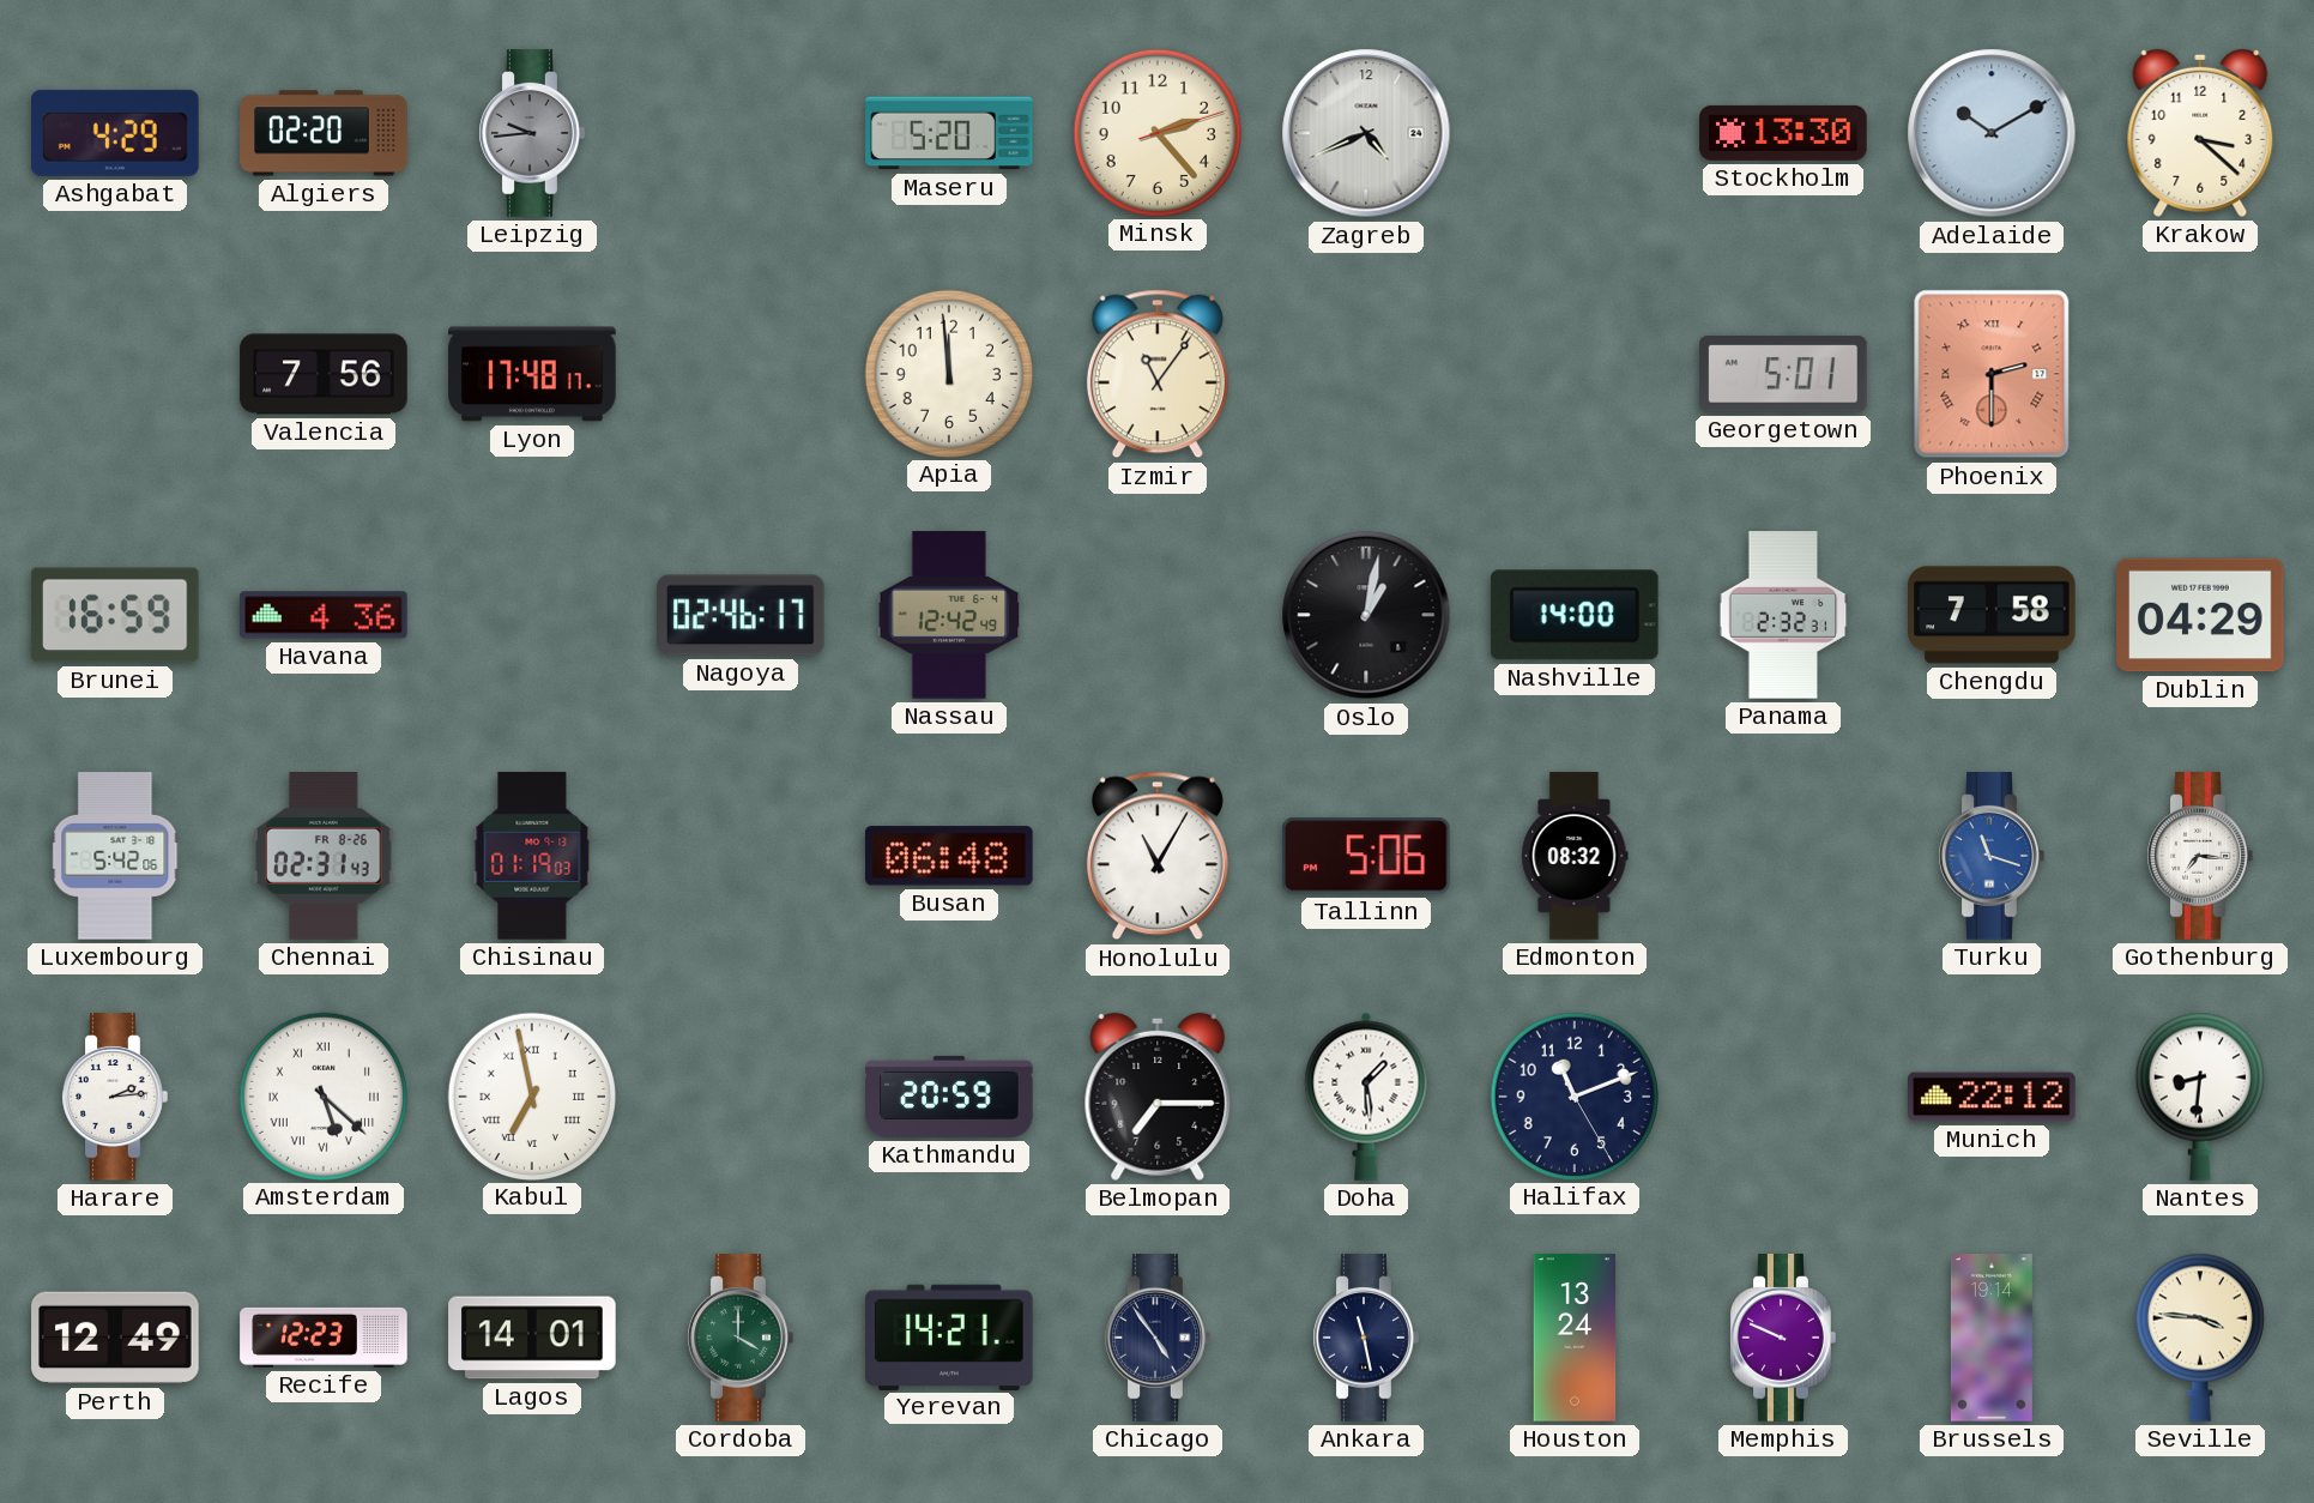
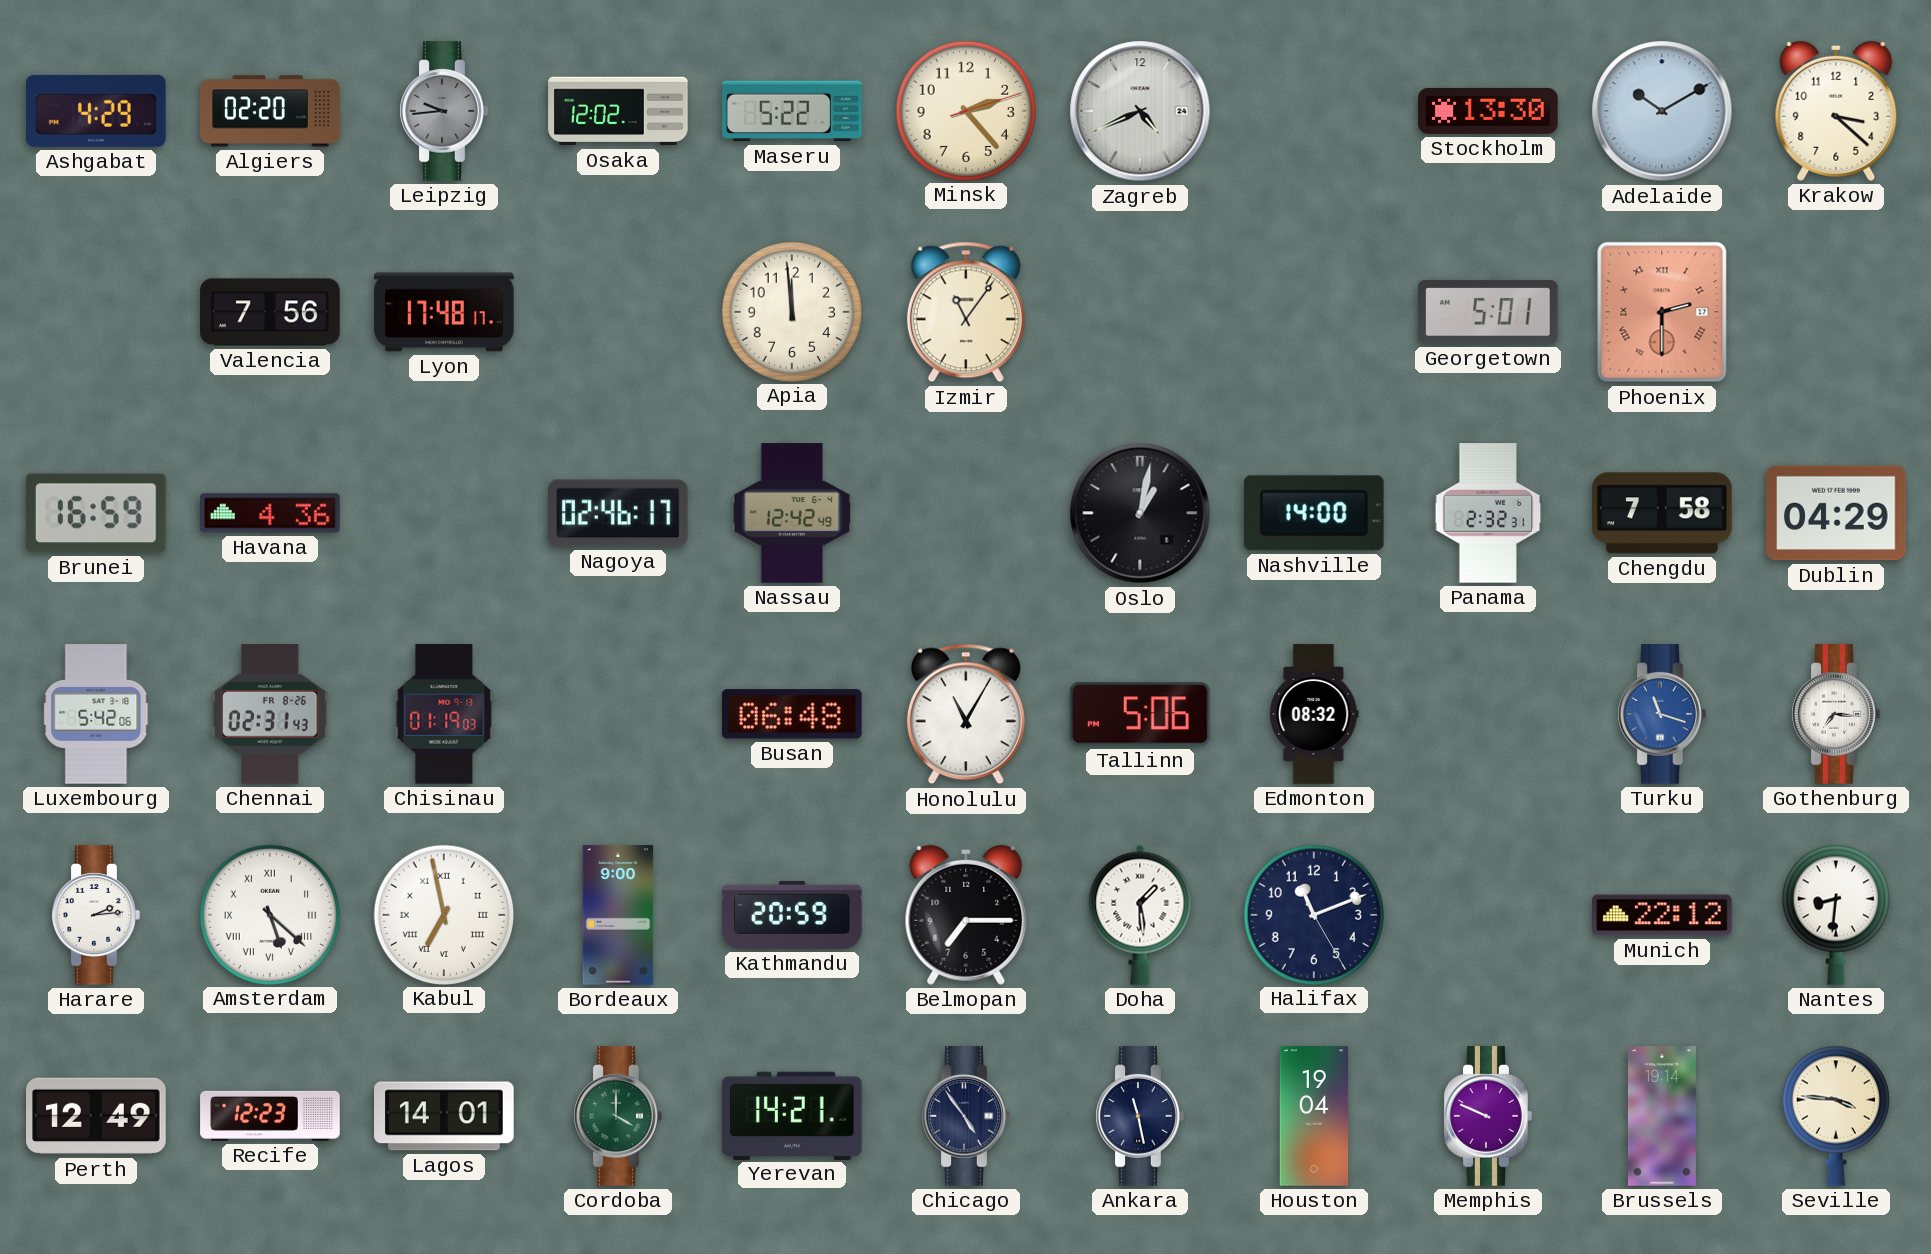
Osaka: none -> 12:02 (618, 111)
Maseru: 5:20 -> 5:22 (792, 111)
Bordeaux: none -> 9:00 (618, 915)
Houston: 13:24 -> 19:04 (1314, 1116)
